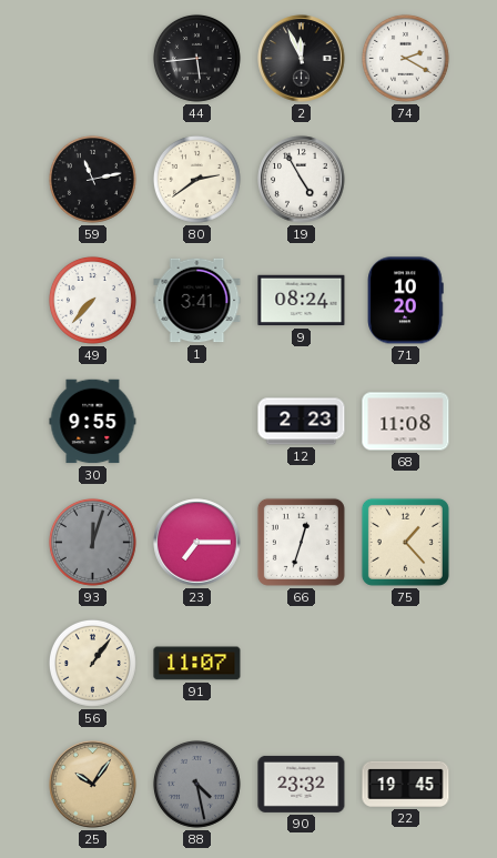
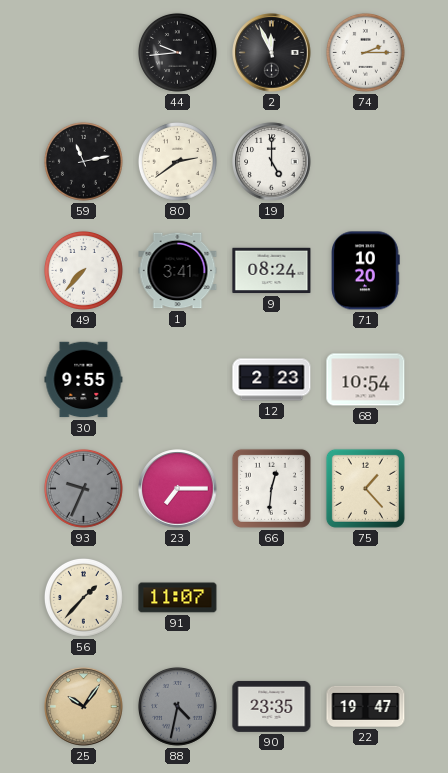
44: 5:44 -> 9:44 (177, 52)
74: 2:20 -> 2:15 (365, 52)
19: 4:55 -> 5:00 (272, 162)
68: 11:08 -> 10:54 (366, 380)
93: 12:03 -> 9:34 (83, 488)
66: 12:33 -> 12:31 (271, 488)
56: 1:06 -> 1:37 (83, 597)
88: 4:28 -> 4:32 (177, 706)
90: 23:32 -> 23:35 (272, 706)
22: 19:45 -> 19:47 (366, 706)
